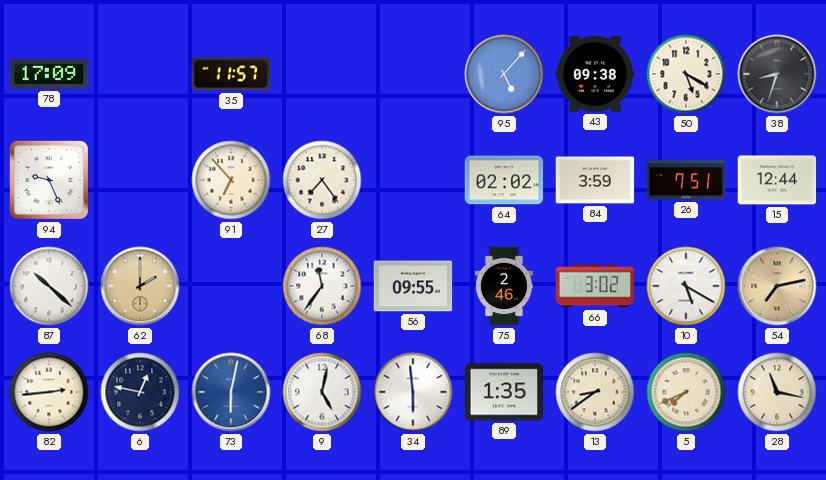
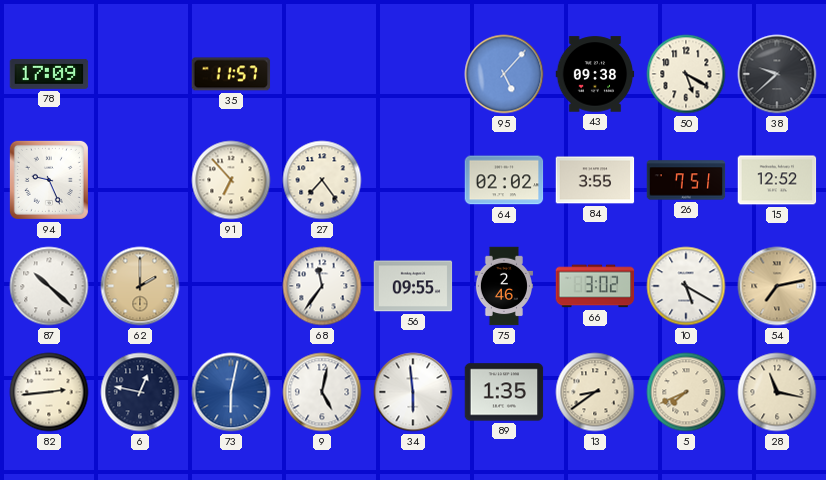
38: 8:33 -> 9:38 (777, 74)
84: 3:59 -> 3:55 (595, 180)
15: 12:44 -> 12:52 (777, 180)
